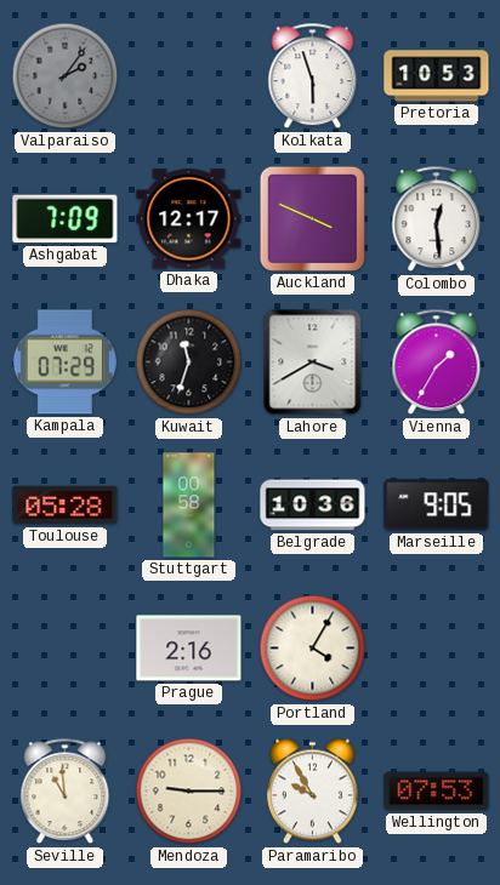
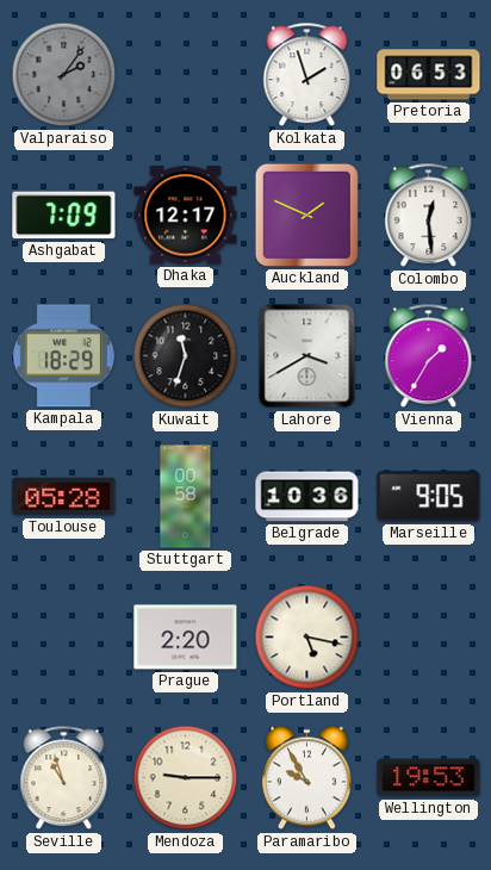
Kolkata: 5:57 -> 1:57 (307, 75)
Pretoria: 10:53 -> 06:53 (429, 75)
Auckland: 3:49 -> 1:49 (306, 215)
Kampala: 07:29 -> 18:29 (63, 356)
Prague: 2:16 -> 2:20 (186, 638)
Portland: 4:05 -> 5:17 (307, 638)
Seville: 10:59 -> 10:57 (64, 778)
Wellington: 07:53 -> 19:53 (429, 778)
